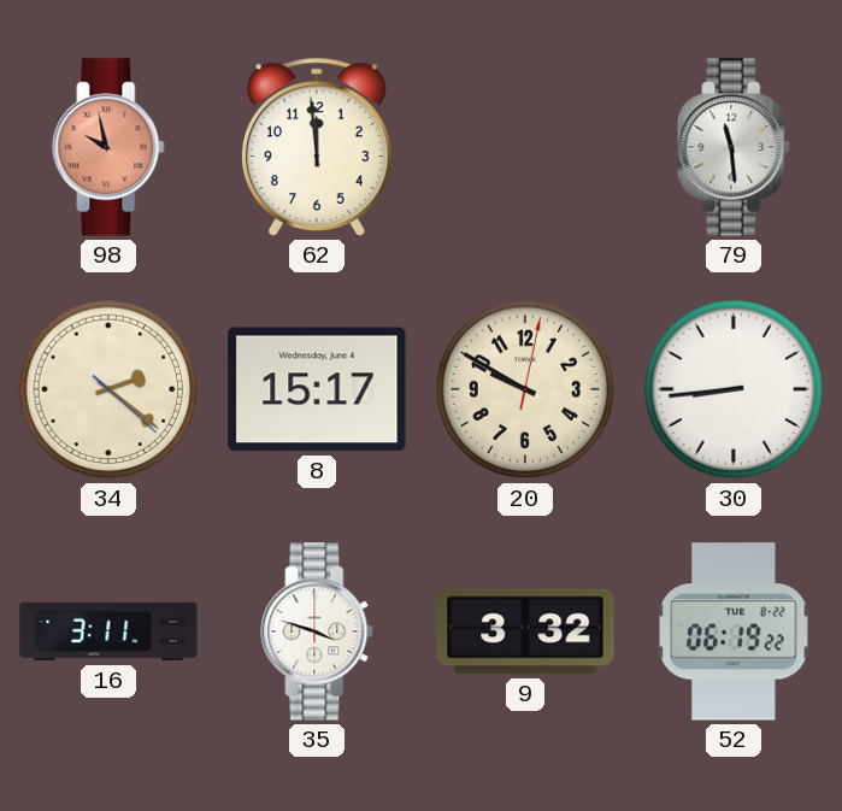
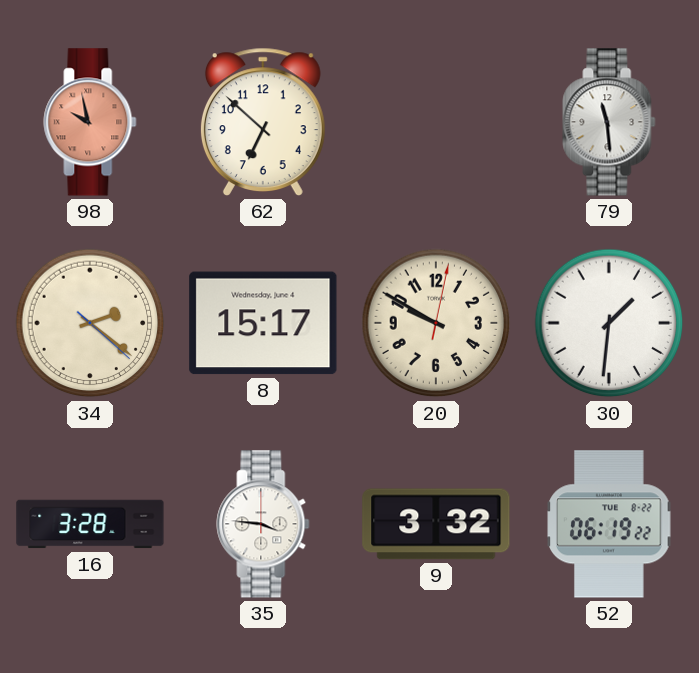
62: 11:59 -> 6:52 (263, 122)
30: 8:44 -> 1:31 (609, 323)
16: 3:11 -> 3:28 (90, 524)
35: 3:48 -> 3:46 (263, 524)
